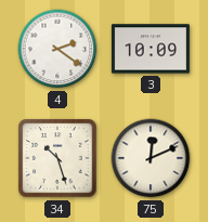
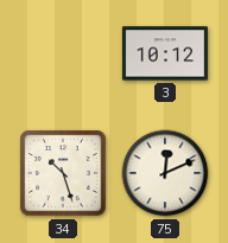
4: 2:21 -> none (57, 49)
3: 10:09 -> 10:12 (165, 53)
